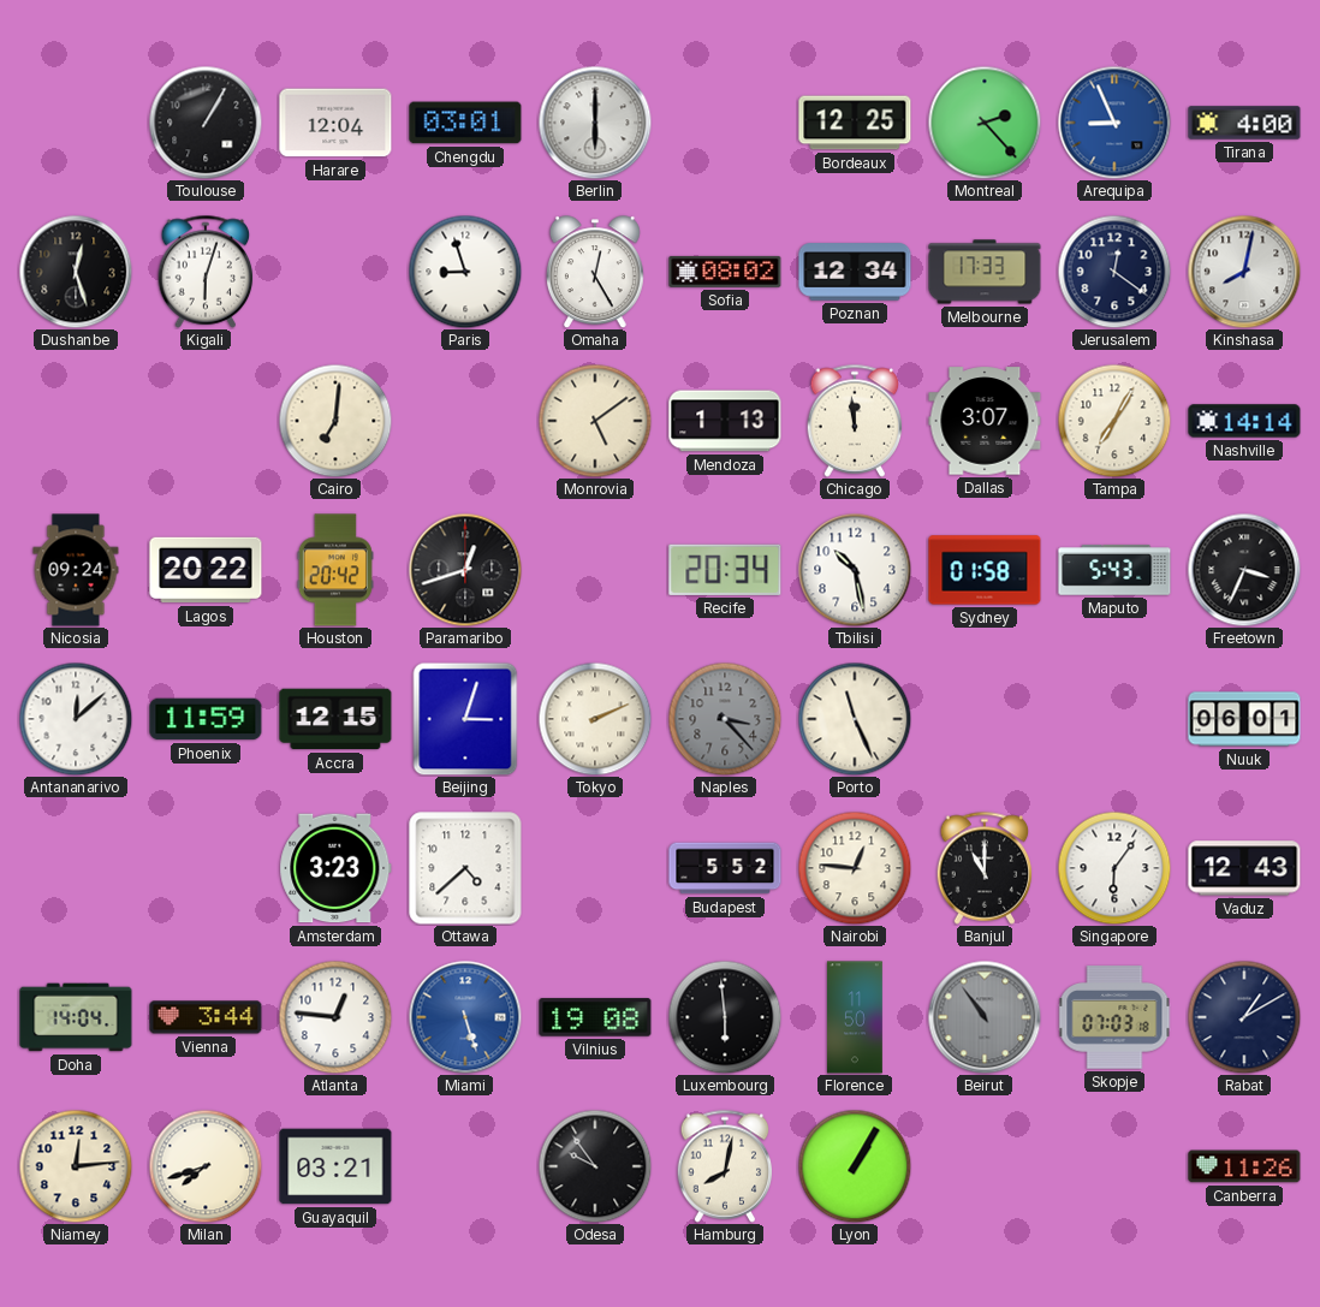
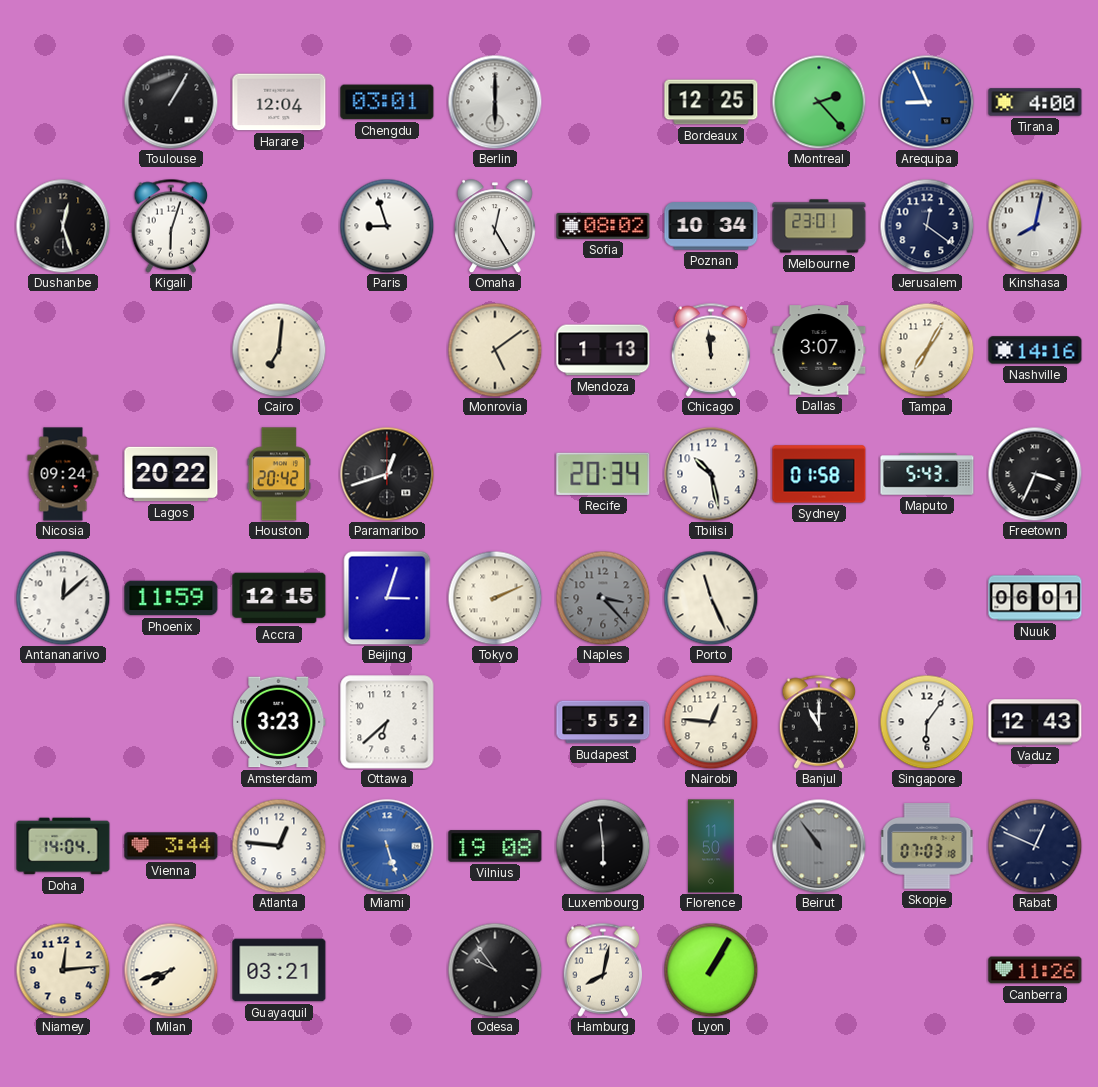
Poznan: 12:34 -> 10:34 (711, 226)
Melbourne: 17:33 -> 23:01 (819, 226)
Nashville: 14:14 -> 14:16 (1035, 350)
Ottawa: 4:38 -> 6:38 (387, 722)
Rabat: 1:10 -> 12:49 (1035, 846)
